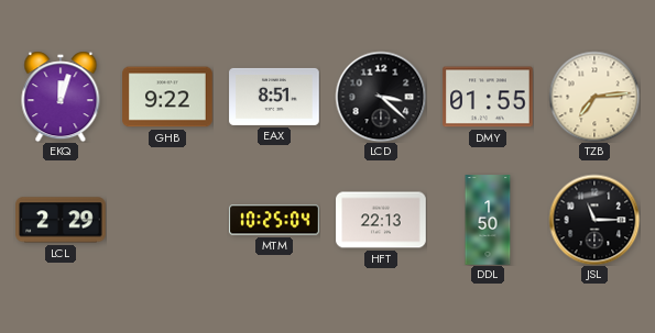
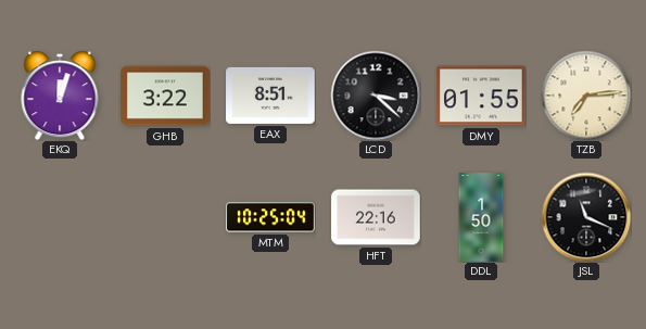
GHB: 9:22 -> 3:22 (165, 96)
LCL: 2:29 -> none (61, 220)
HFT: 22:13 -> 22:16 (376, 217)
JSL: 11:15 -> 11:19 (586, 217)
